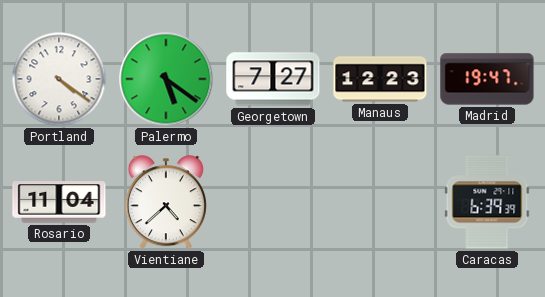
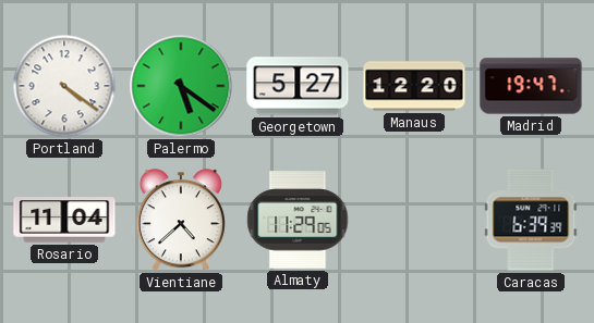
Georgetown: 7:27 -> 5:27 (298, 86)
Manaus: 12:23 -> 12:20 (414, 86)
Almaty: none -> 11:29 (298, 220)
